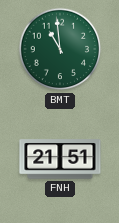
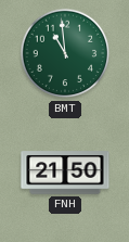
FNH: 21:51 -> 21:50 (65, 173)
